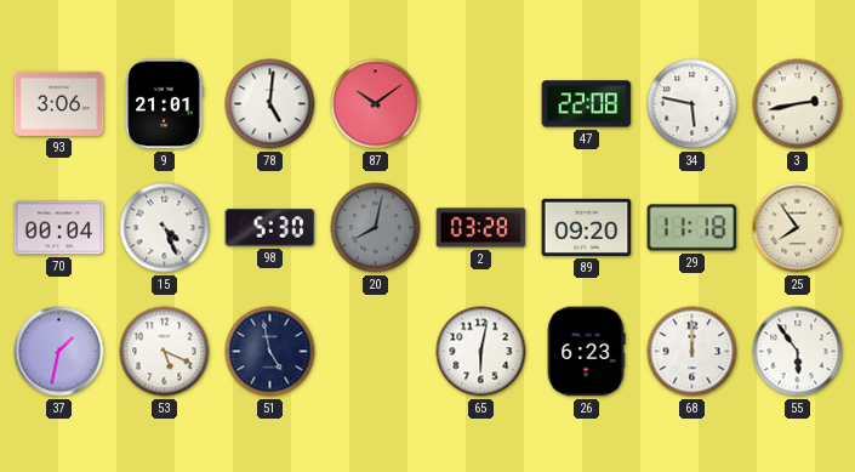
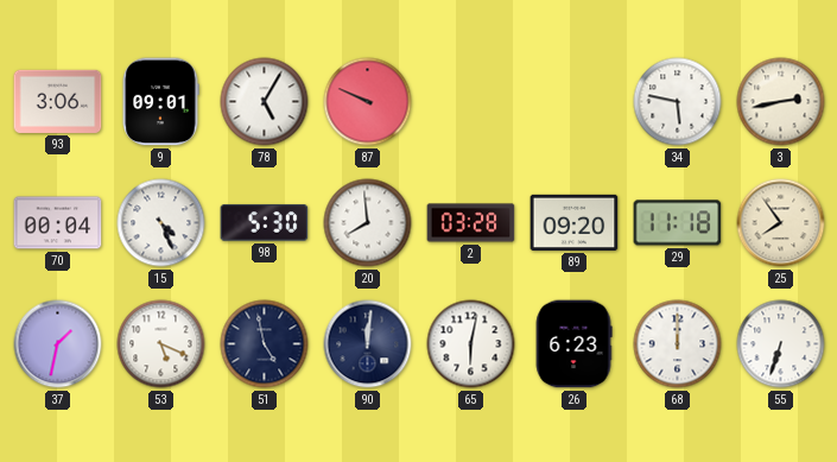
9: 21:01 -> 09:01 (160, 102)
78: 5:01 -> 5:05 (265, 102)
87: 10:09 -> 9:49 (368, 102)
47: 22:08 -> none (587, 104)
20: 8:02 -> 7:59 (368, 223)
20 dial: grey -> white (368, 223)
90: none -> 12:01 (368, 344)
55: 5:54 -> 6:33 (781, 344)
